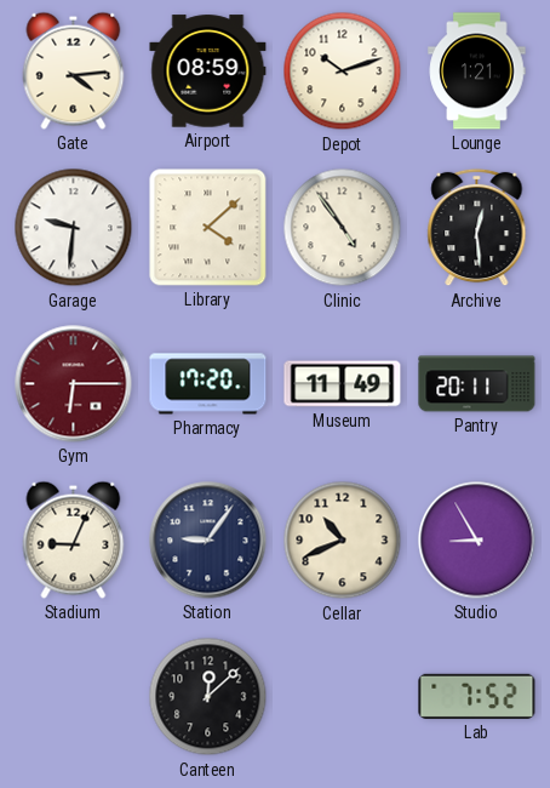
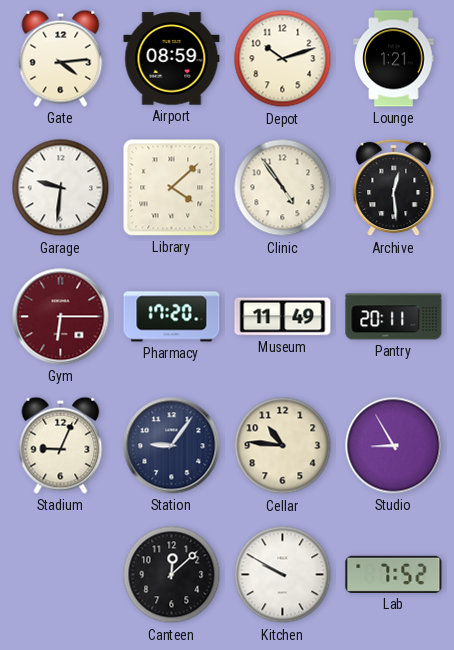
Cellar: 10:41 -> 10:46 (283, 446)
Kitchen: none -> 9:50 (283, 575)
